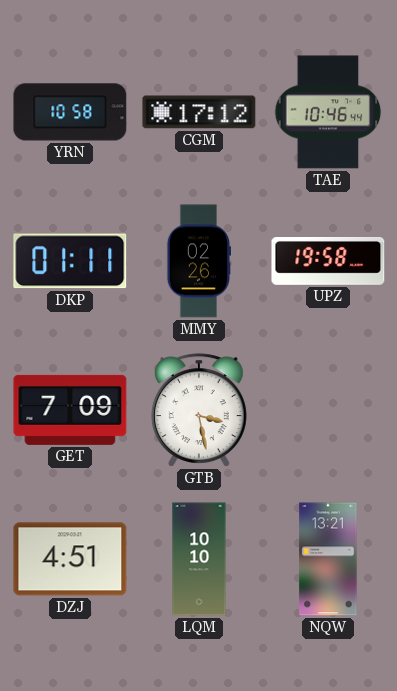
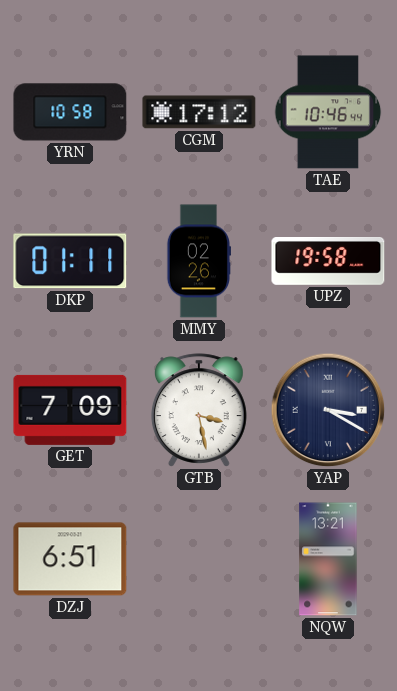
YAP: none -> 3:20 (328, 410)
DZJ: 4:51 -> 6:51 (70, 559)
LQM: 10:10 -> none (199, 559)
